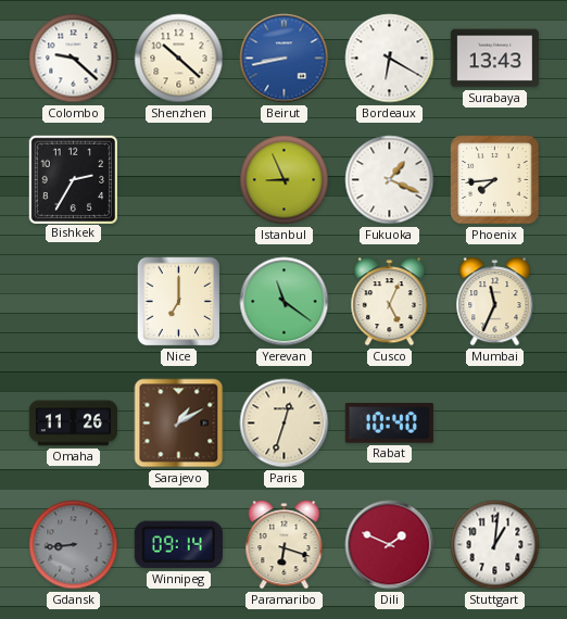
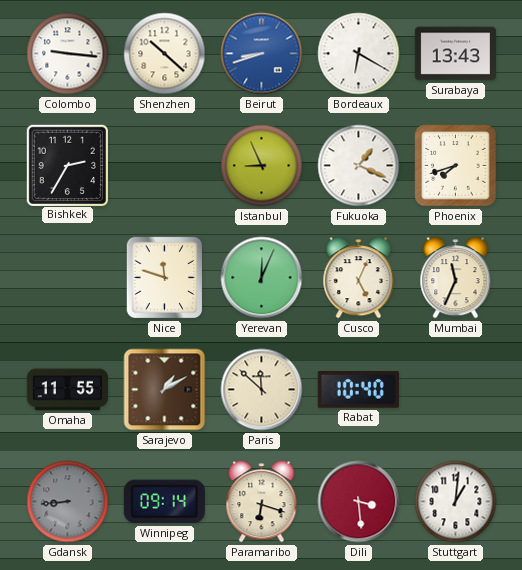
Colombo: 9:22 -> 9:16 (68, 54)
Beirut: 8:43 -> 8:42 (262, 54)
Phoenix: 7:44 -> 7:42 (456, 166)
Nice: 7:00 -> 11:48 (165, 278)
Yerevan: 11:21 -> 12:04 (262, 278)
Omaha: 11:26 -> 11:55 (67, 390)
Paris: 12:33 -> 11:52 (262, 390)
Dili: 1:49 -> 3:29 (359, 502)
